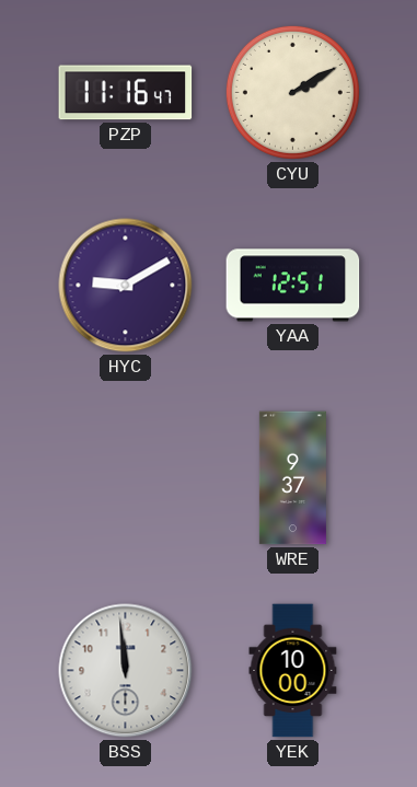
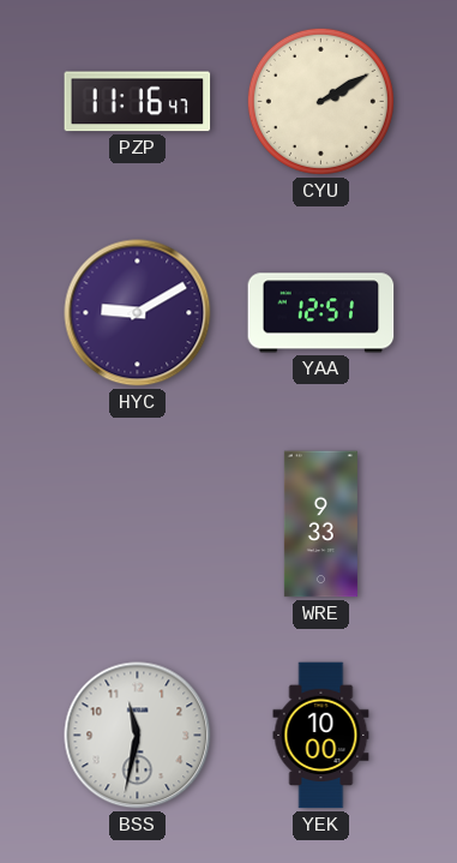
WRE: 9:37 -> 9:33 (320, 525)
BSS: 11:59 -> 11:32 (138, 736)
